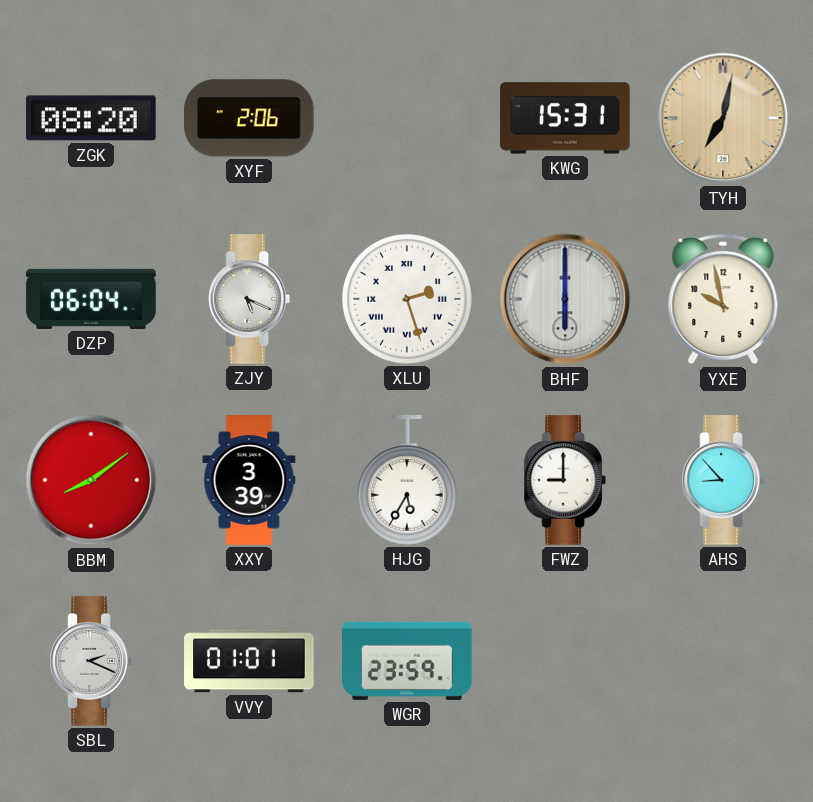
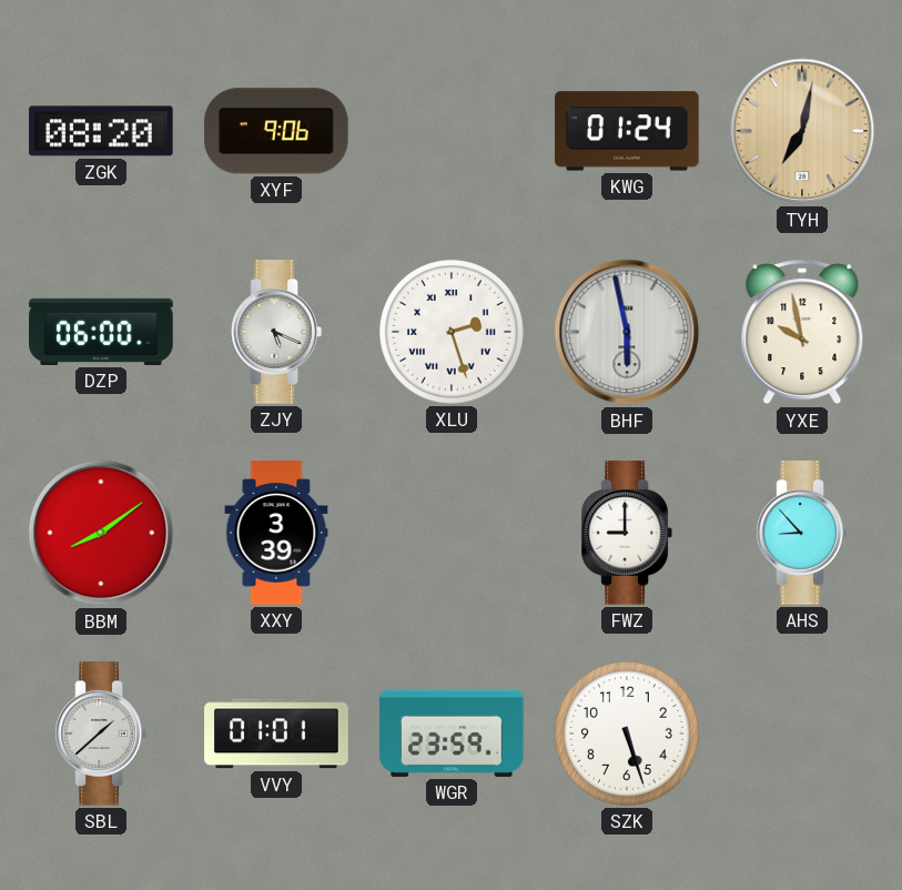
XYF: 2:06 -> 9:06 (277, 131)
KWG: 15:31 -> 01:24 (627, 131)
DZP: 06:04 -> 06:00 (101, 332)
BHF: 6:00 -> 5:58 (627, 332)
HJG: 5:35 -> none (407, 480)
SBL: 2:19 -> 1:38 (101, 734)
SZK: none -> 5:27 (628, 735)
